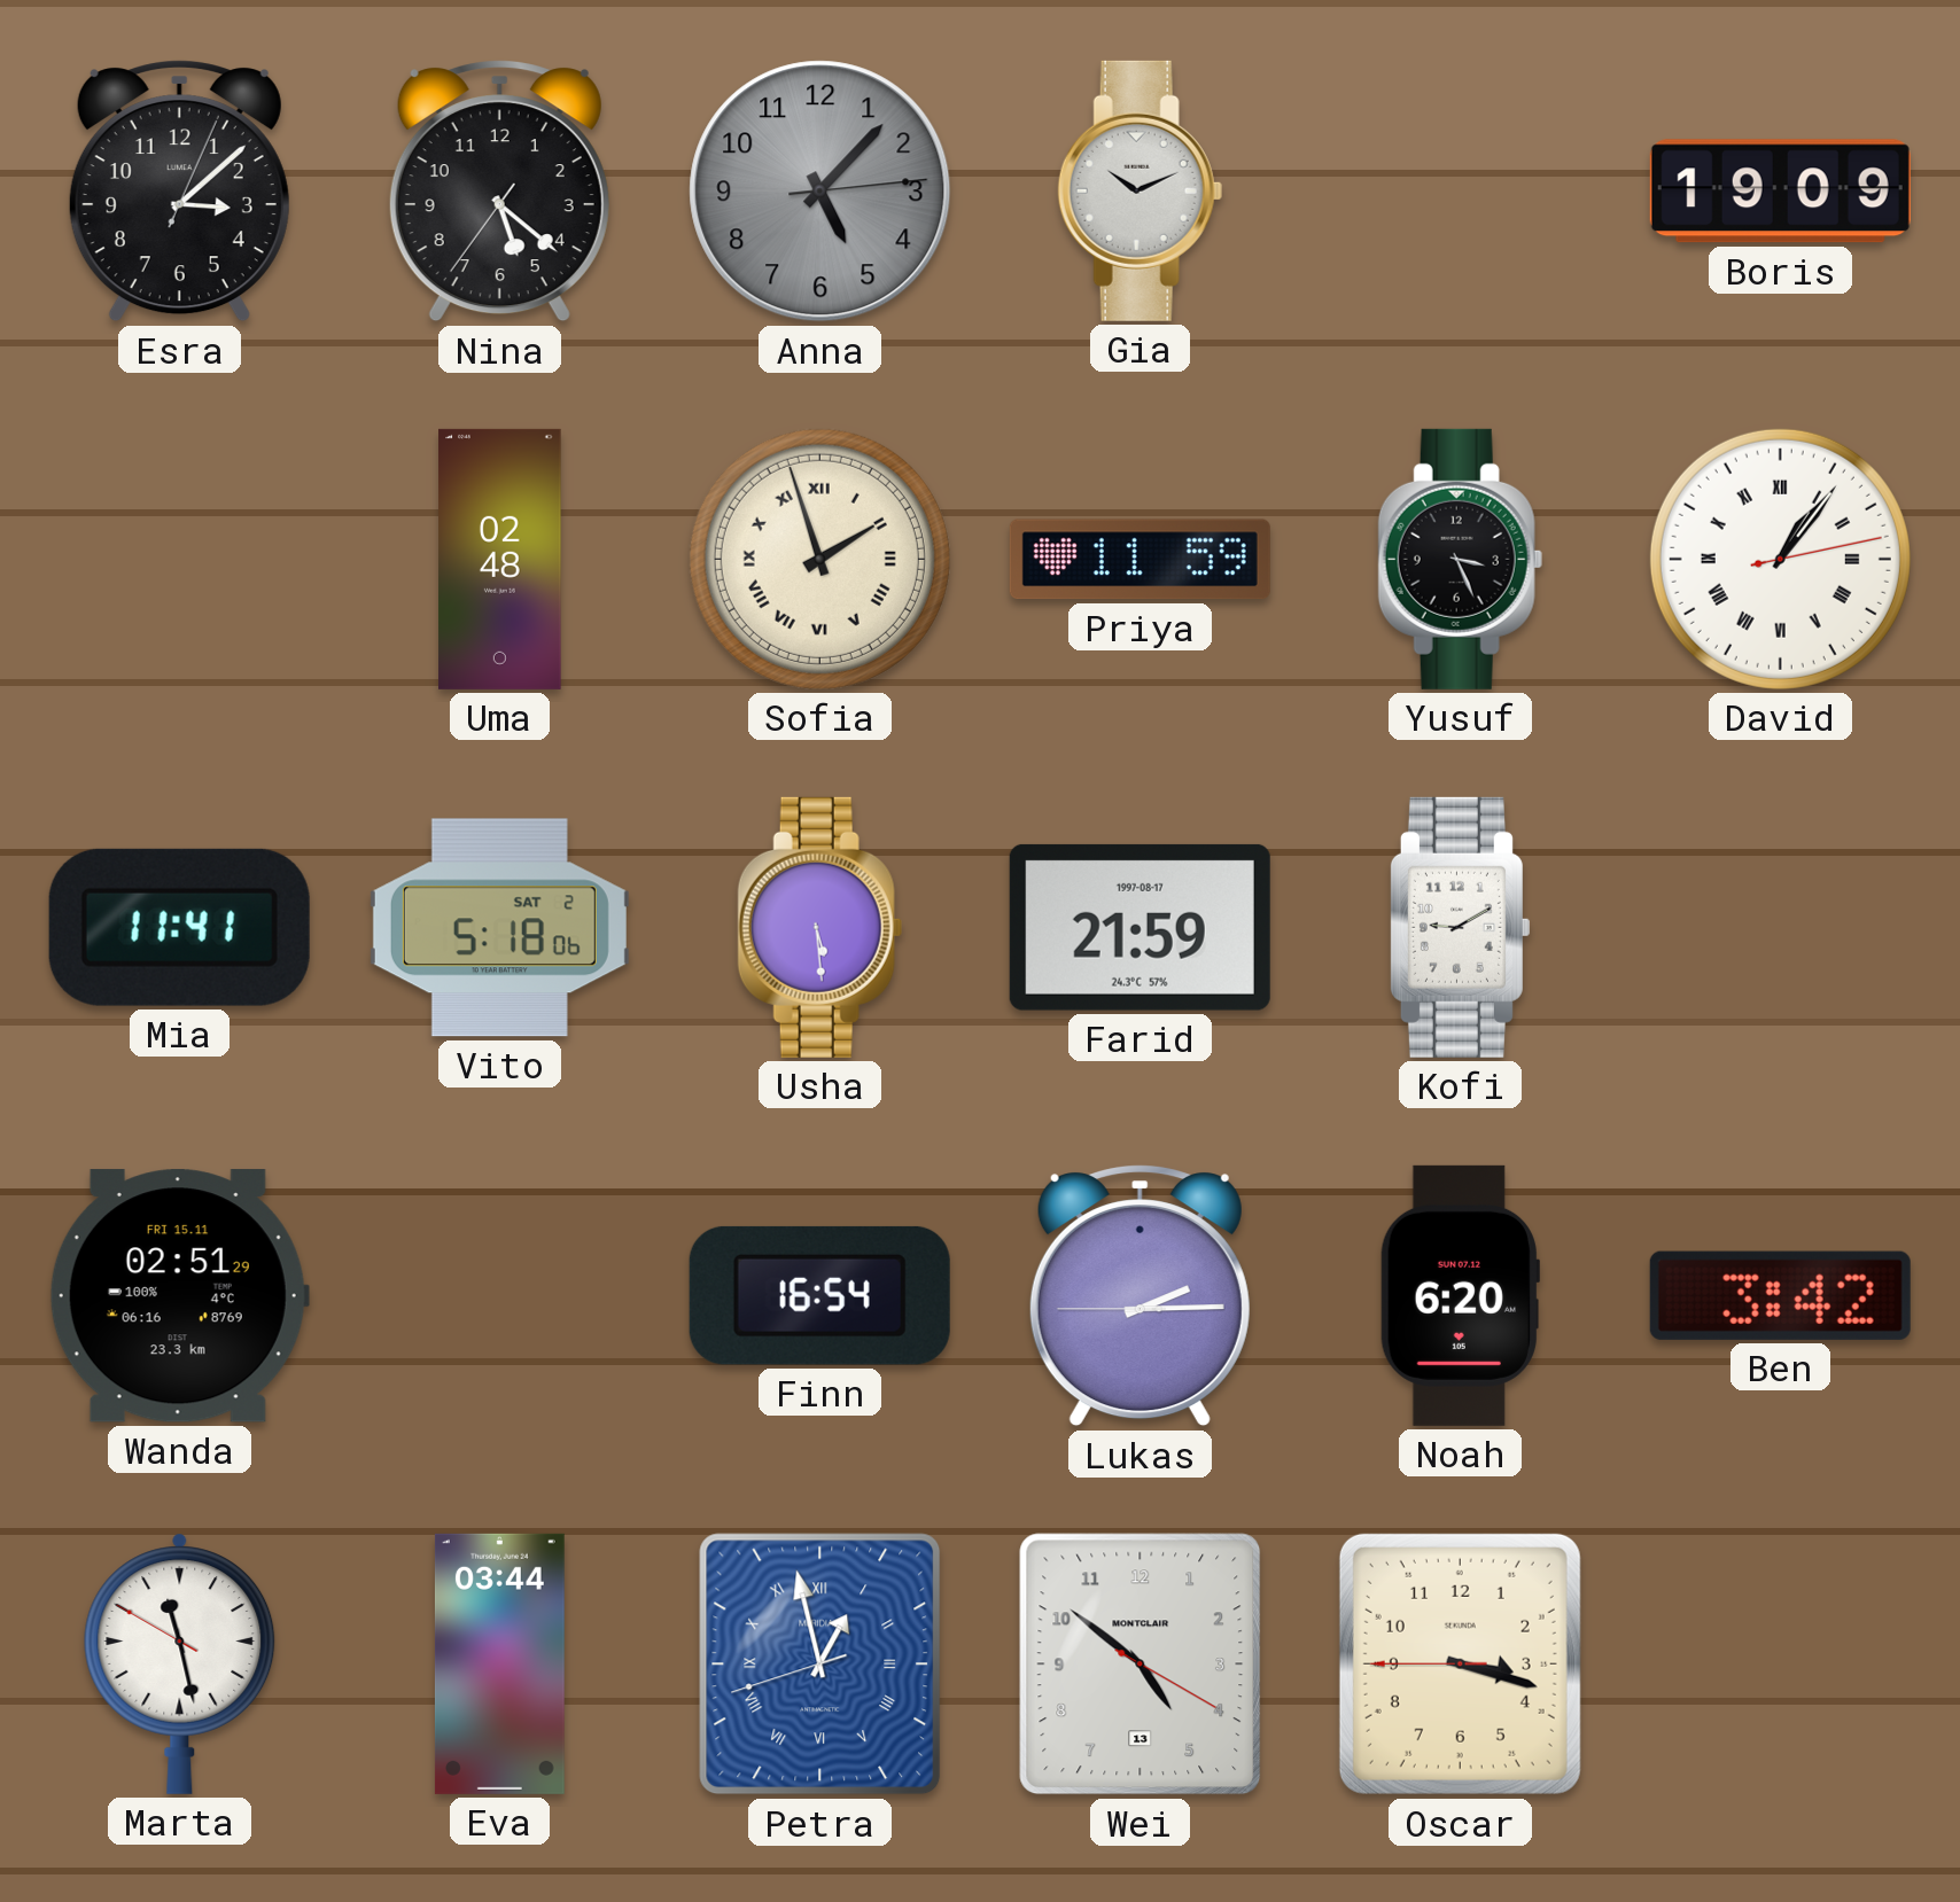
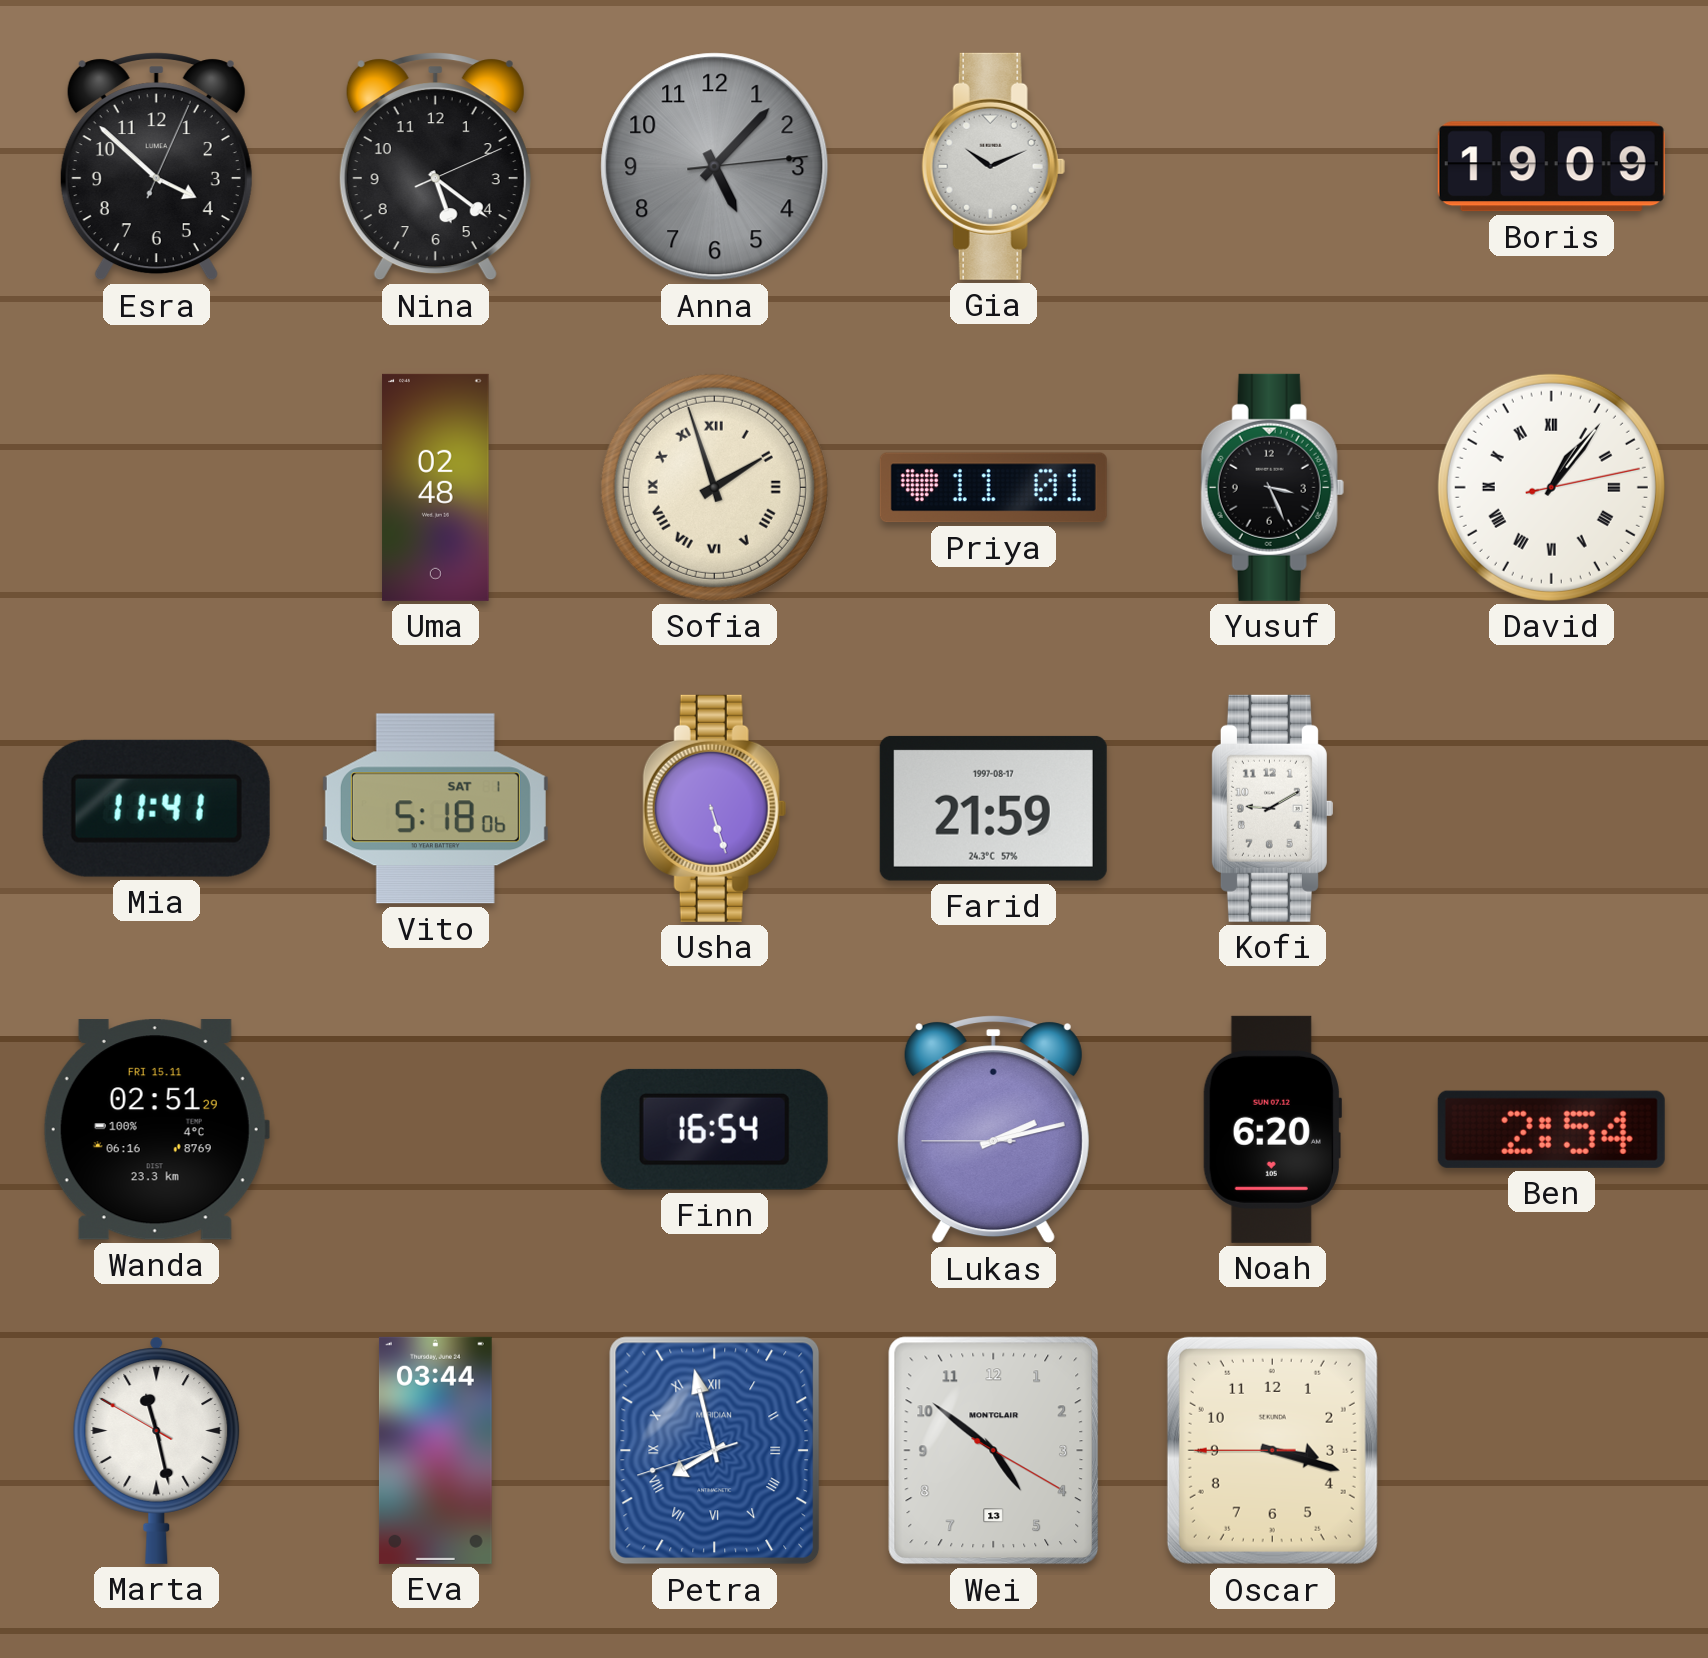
Esra: 3:08 -> 3:52 (156, 167)
Nina: 5:21:36 -> 5:21:11 (435, 167)
Priya: 11:59 -> 11:01 (993, 488)
Vito date: SAT 2 -> SAT 1 (435, 809)
Usha: 5:29 -> 5:27 (714, 808)
Lukas: 2:14 -> 2:12 (993, 1130)
Ben: 3:42 -> 2:54 (1551, 1129)
Petra: 12:57 -> 7:57 (715, 1451)
